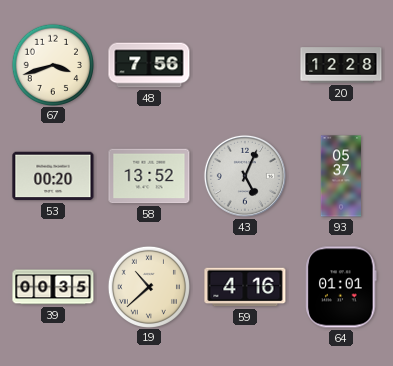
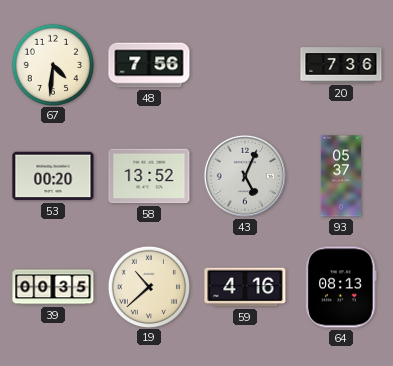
67: 3:42 -> 4:31 (52, 64)
20: 12:28 -> 7:36 (341, 65)
64: 01:01 -> 08:13 (341, 287)
